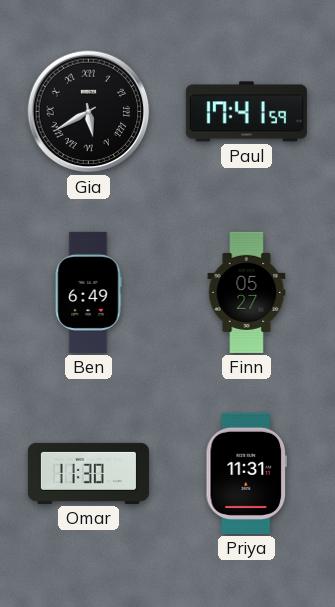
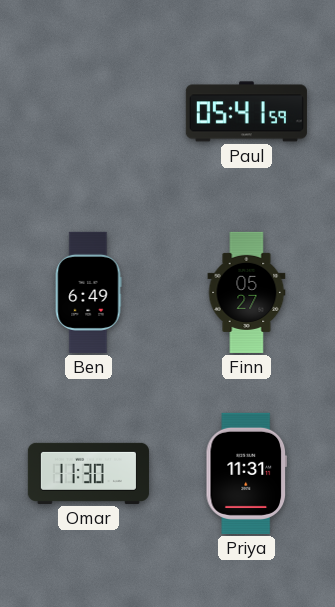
Gia: 5:40 -> none (89, 112)
Paul: 17:41 -> 05:41 (246, 112)
